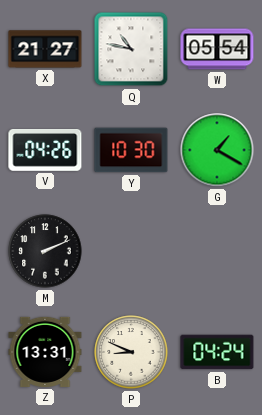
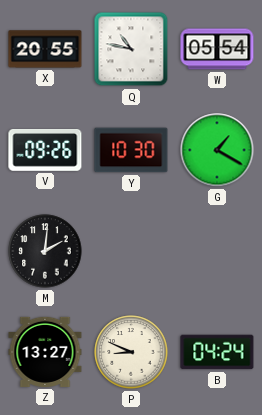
X: 21:27 -> 20:55 (45, 49)
V: 04:26 -> 09:26 (45, 151)
M: 2:11 -> 2:01 (45, 251)
Z: 13:31 -> 13:27 (45, 352)
